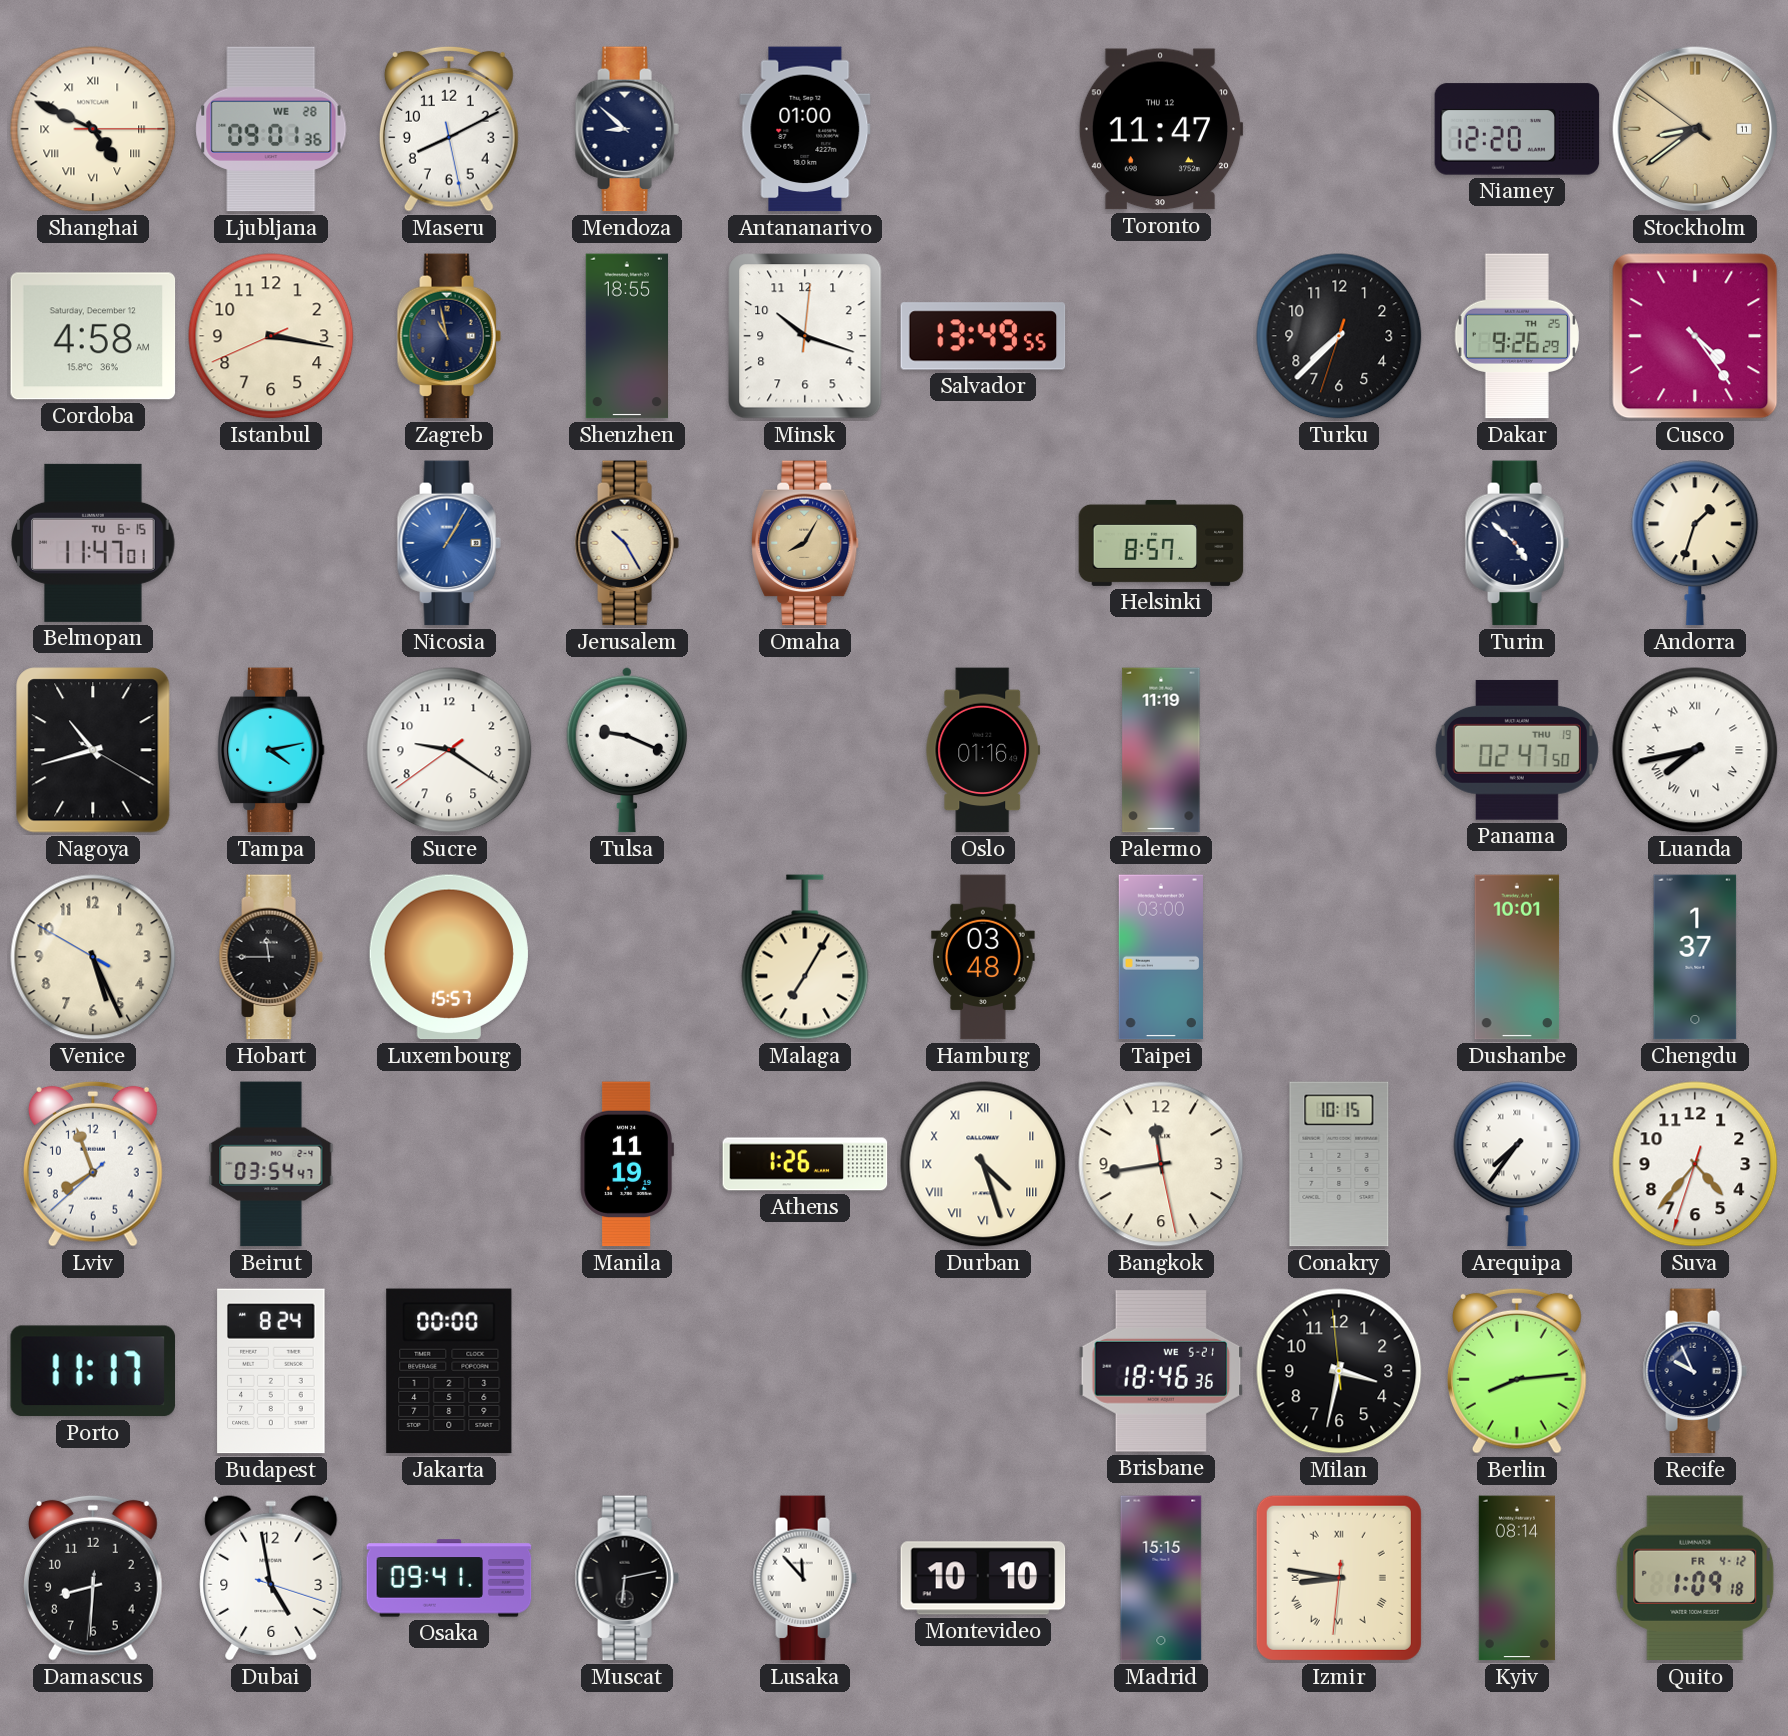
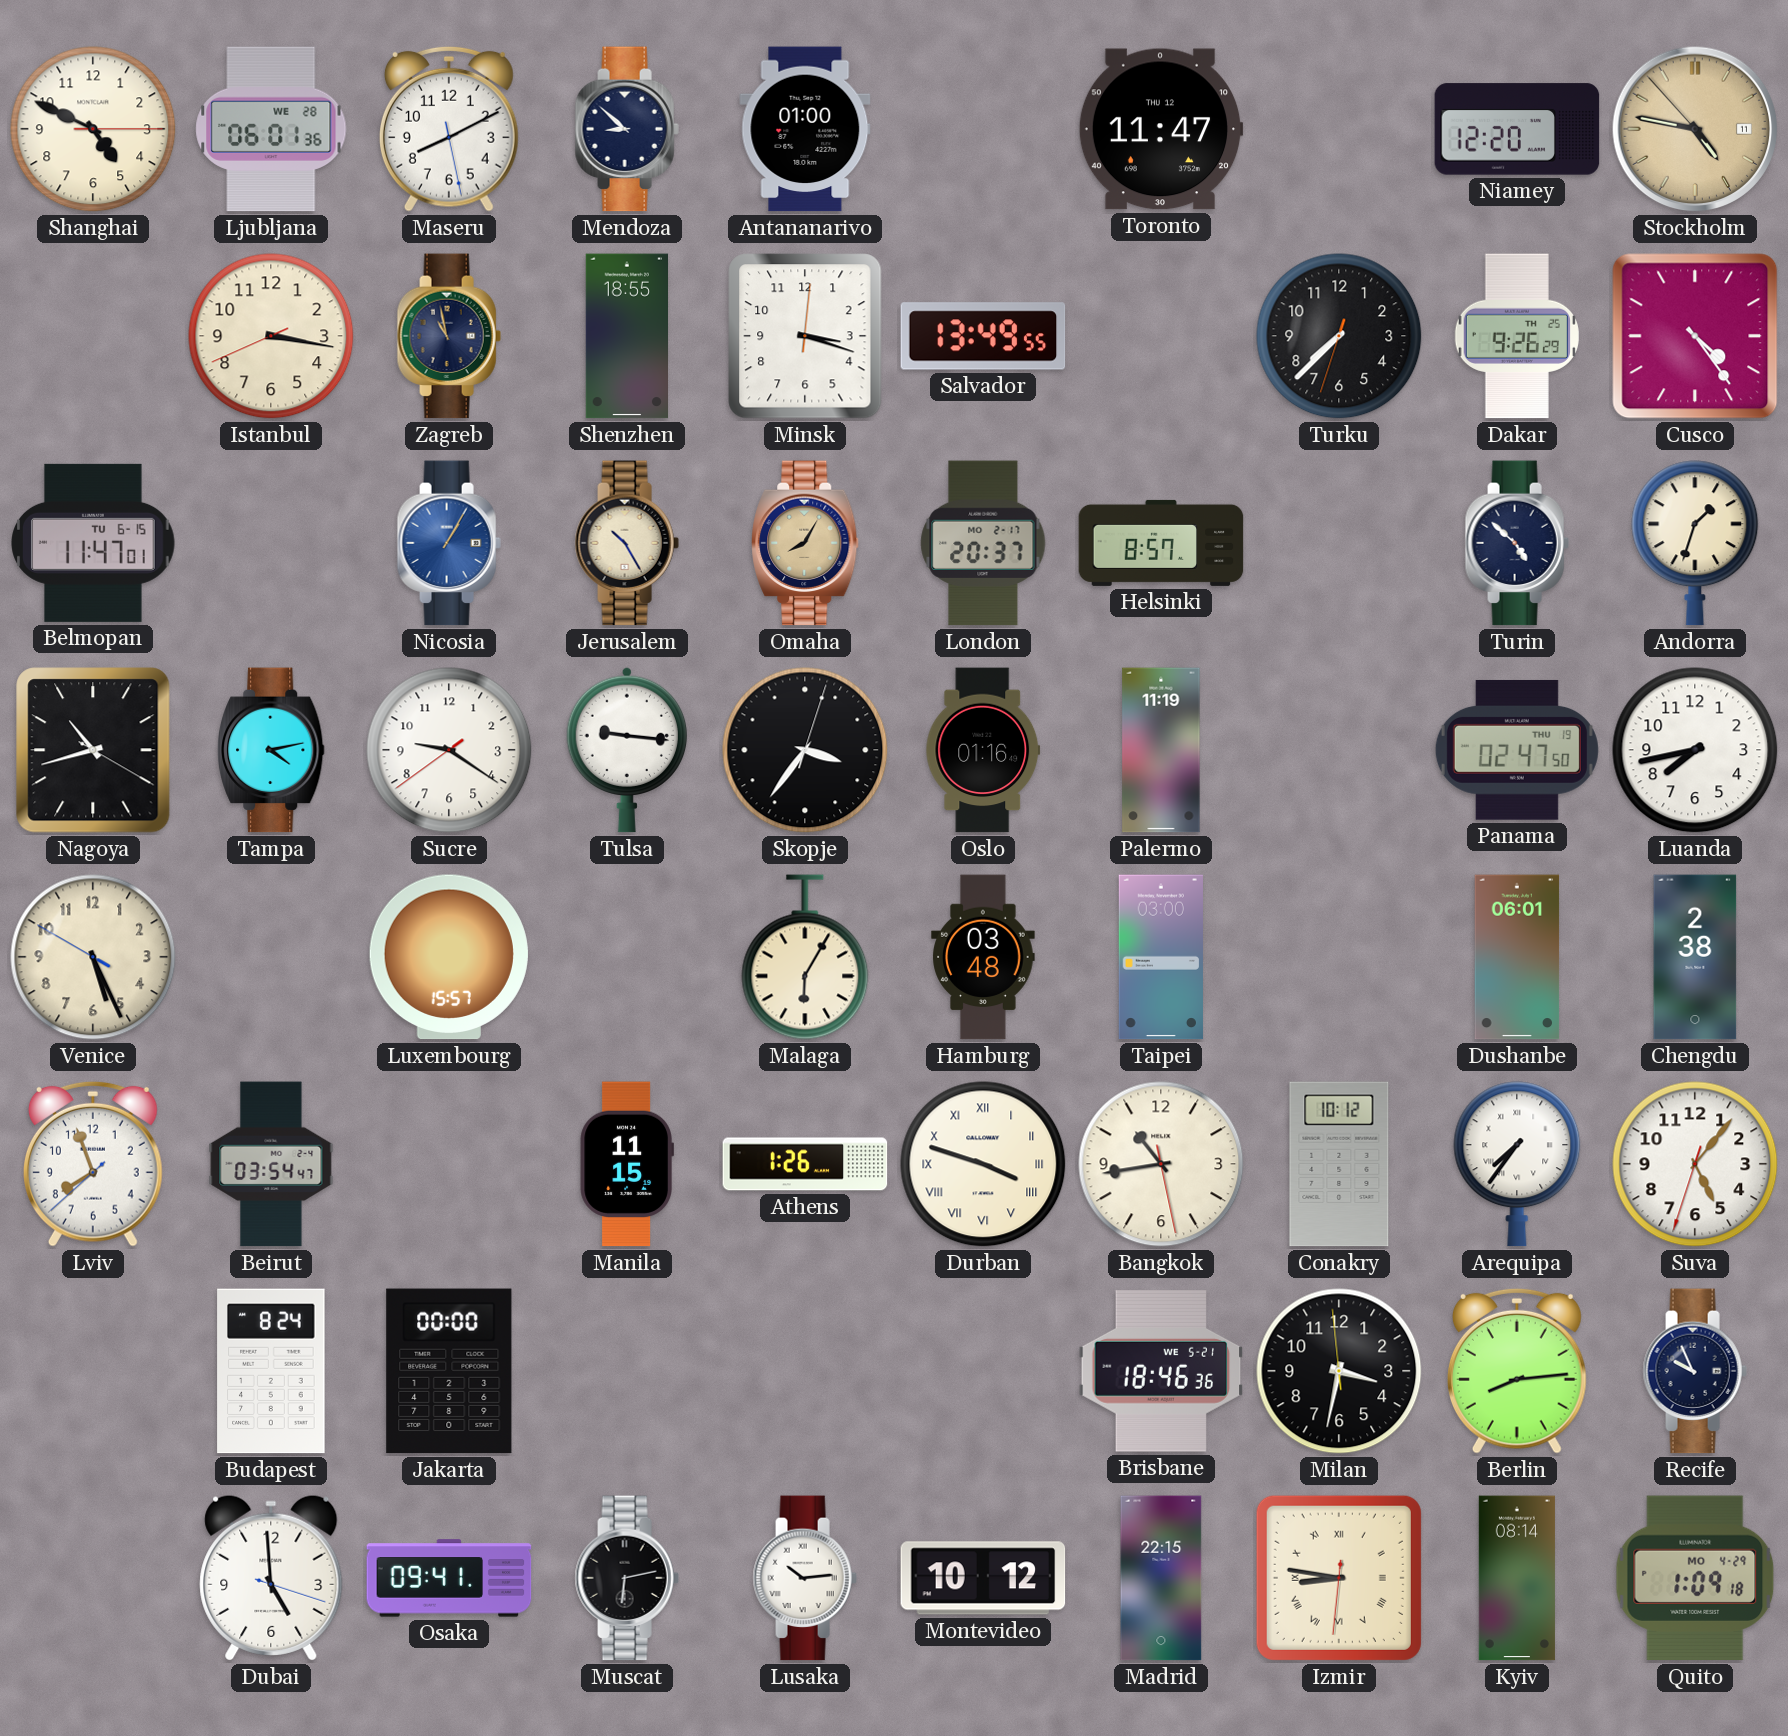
Shanghai numerals: Roman -> Arabic (93, 129)
Ljubljana: 09:01 -> 06:01 (271, 129)
Stockholm: 8:38 -> 4:46 (1695, 129)
Cordoba: 4:58 -> none (93, 336)
Minsk: 10:18 -> 3:18 (805, 336)
London: none -> 20:37 (983, 543)
Tulsa: 9:19 -> 9:16 (626, 750)
Skopje: none -> 3:36 (805, 750)
Luanda numerals: Roman -> Arabic (1695, 750)
Hobart: 11:45 -> none (271, 957)
Malaga: 7:05 -> 6:05 (805, 957)
Dushanbe: 10:01 -> 06:01 (1517, 957)
Chengdu: 1:37 -> 2:38 (1695, 957)
Manila: 11:19 -> 11:15 (627, 1164)
Durban: 4:27 -> 3:48 (983, 1164)
Bangkok: 11:43 -> 10:43 (1161, 1164)
Conakry: 10:15 -> 10:12 (1339, 1164)
Suva: 4:36 -> 5:06 (1695, 1164)
Porto: 11:17 -> none (92, 1371)
Damascus: 8:30 -> none (93, 1578)
Dubai: 4:58 -> 4:59 (271, 1578)
Lusaka: 11:53 -> 10:14 (805, 1578)
Montevideo: 10:10 -> 10:12 (983, 1578)
Madrid: 15:15 -> 22:15 (1161, 1578)
Quito date: FR 4-12 -> MO 4-29 (1695, 1578)
